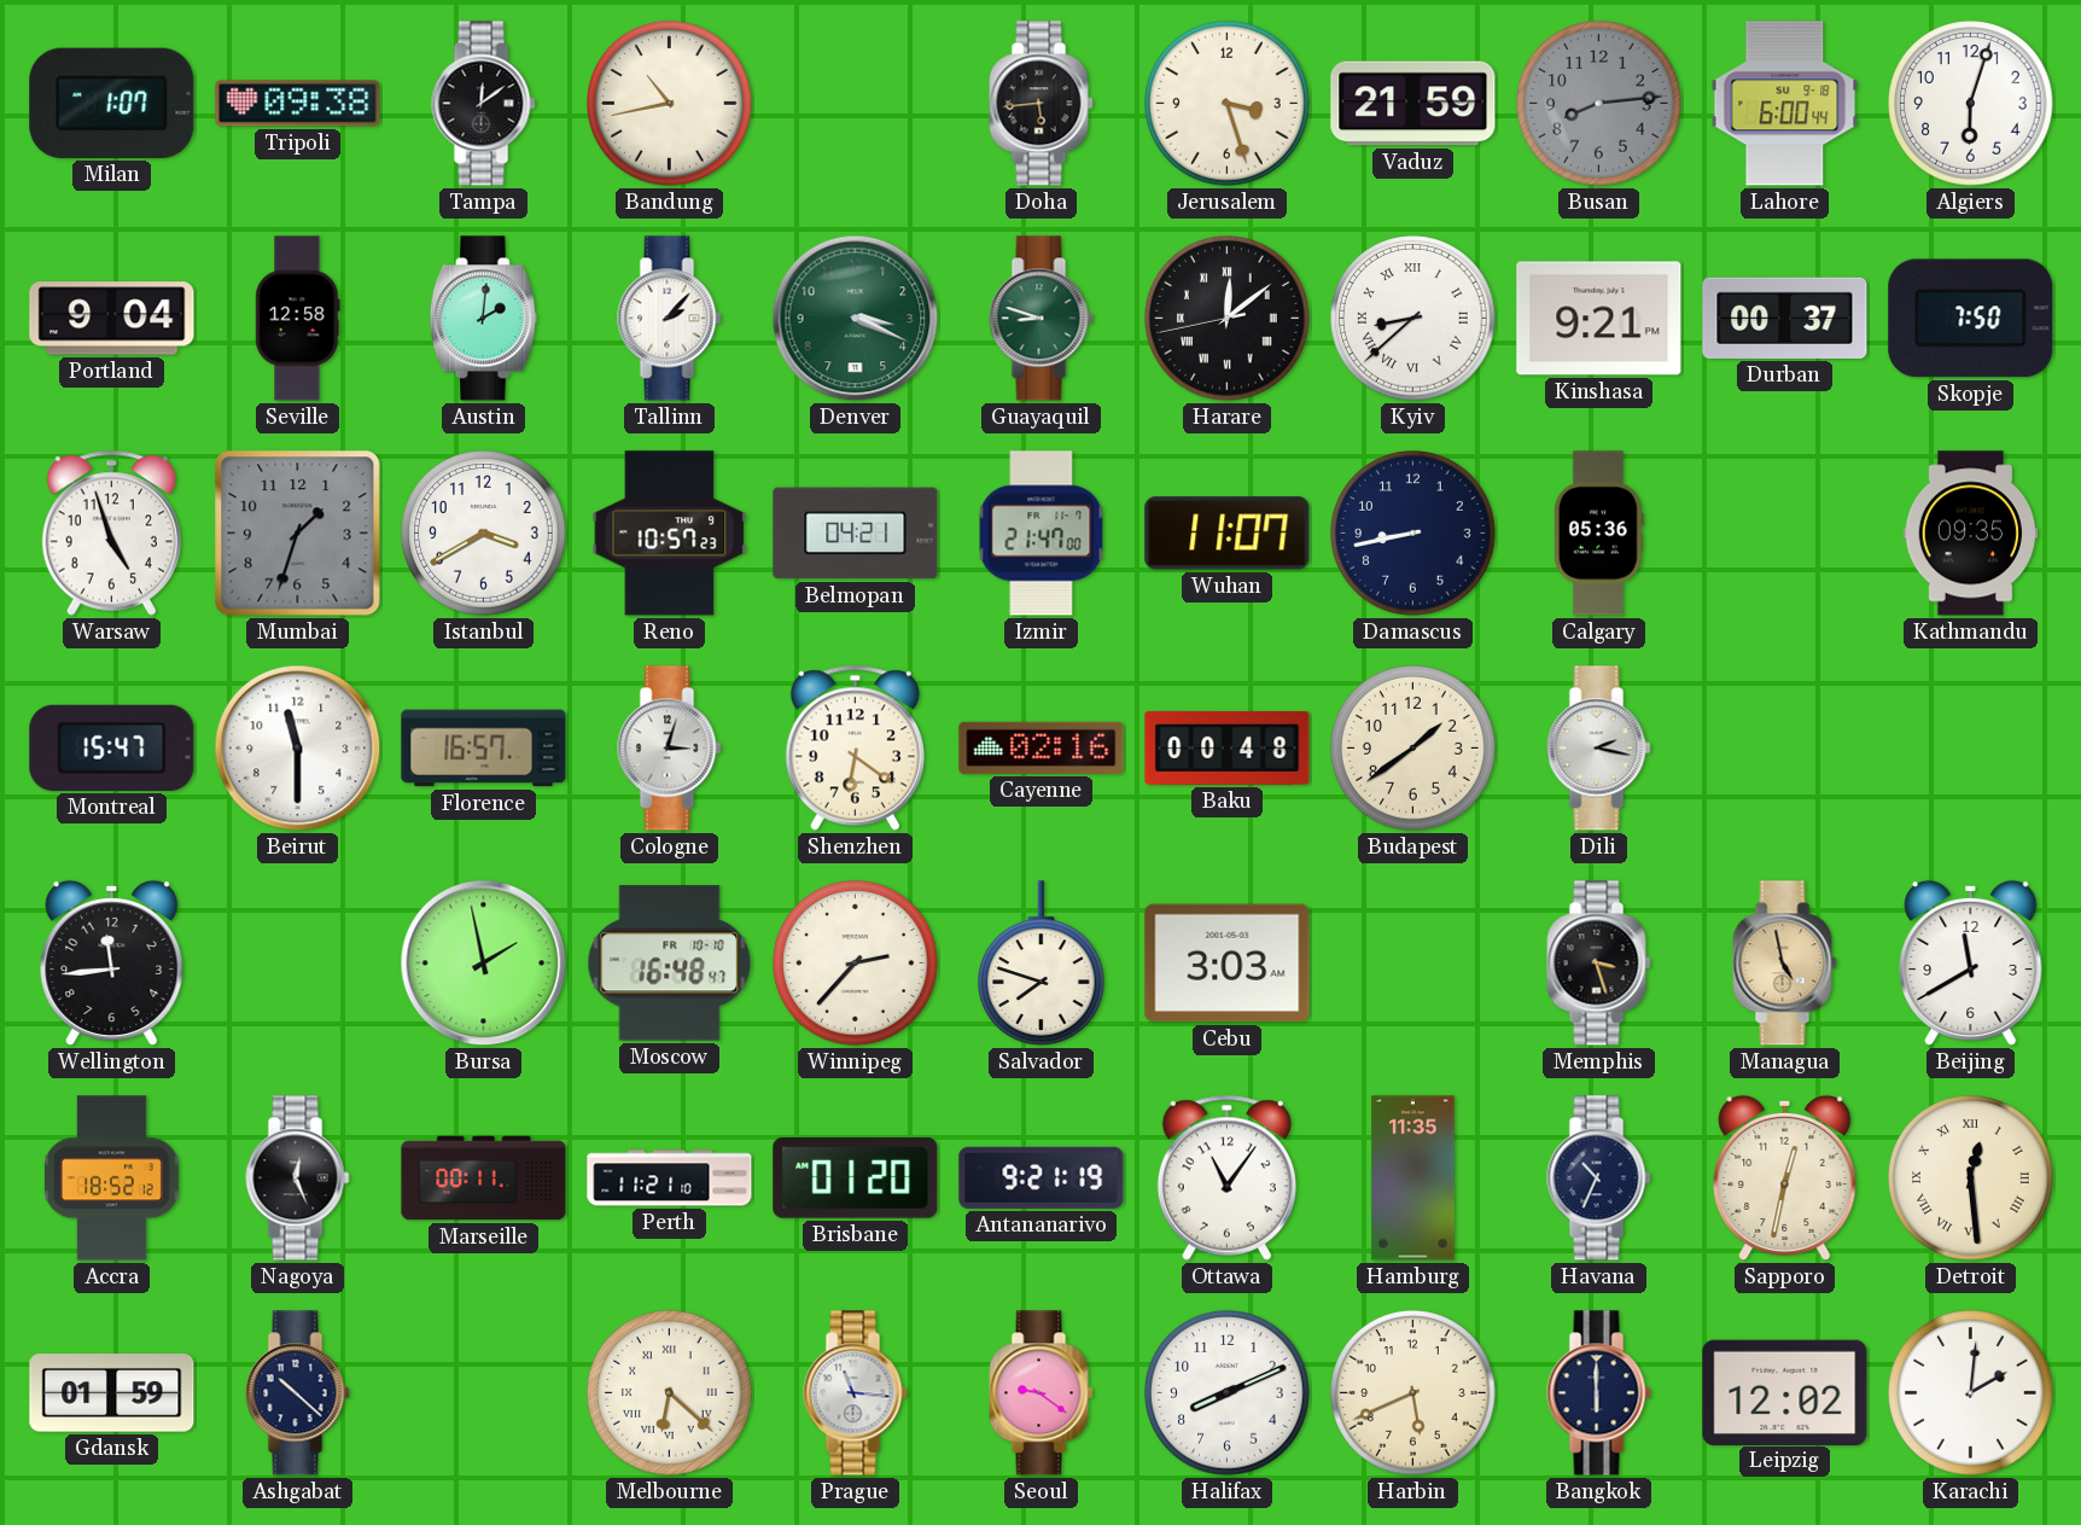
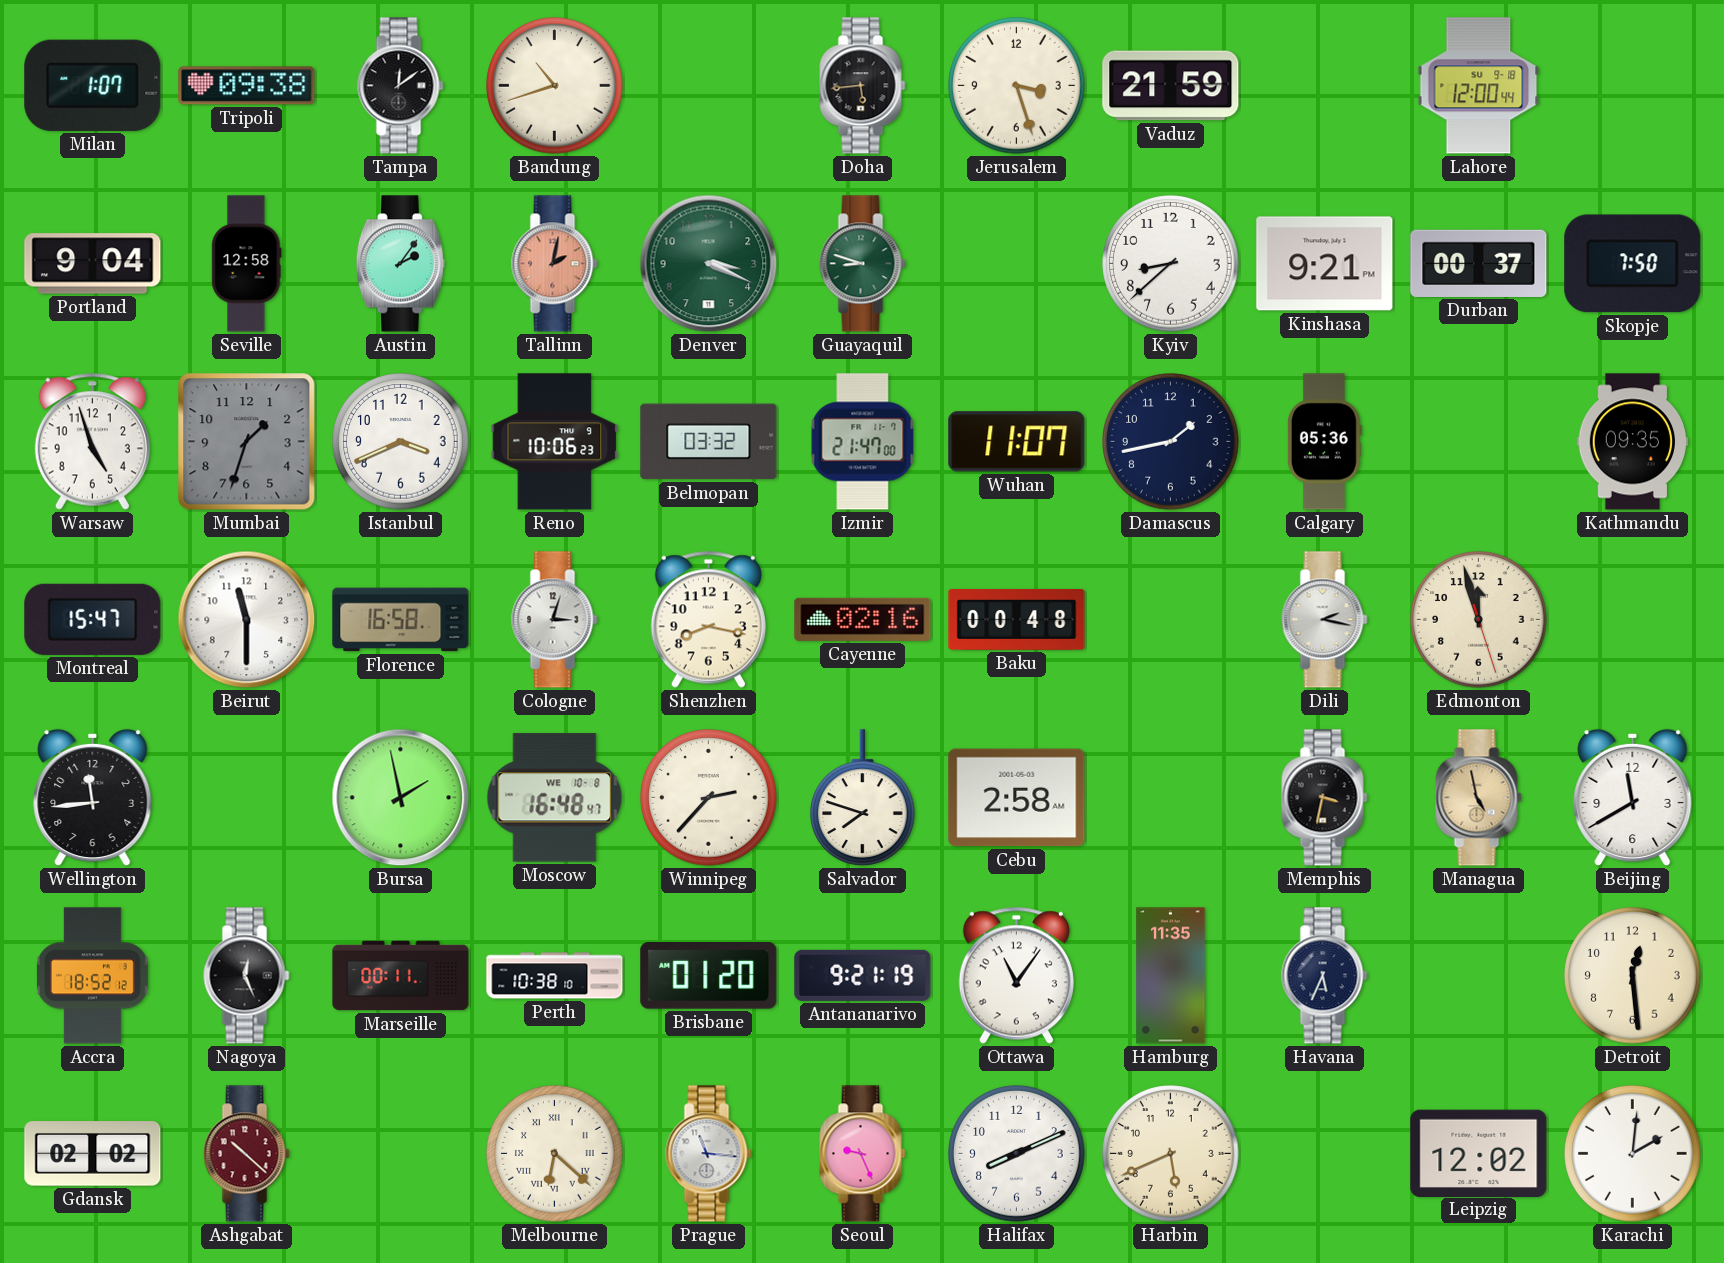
Bandung: 10:43 -> 10:42 (555, 86)
Busan: 8:14 -> none (1599, 104)
Lahore: 6:00 -> 12:00 (1479, 86)
Algiers: 6:03 -> none (1971, 104)
Austin: 2:01 -> 2:06 (400, 264)
Tallinn: 2:07 -> 2:02 (555, 264)
Tallinn dial: white -> salmon (555, 264)
Harare: 12:08 -> none (1228, 319)
Kyiv numerals: Roman -> Arabic (1171, 264)
Istanbul: 3:40 -> 3:41 (401, 442)
Reno: 10:57 -> 10:06 (555, 442)
Belmopan: 04:21 -> 03:32 (709, 442)
Damascus: 8:43 -> 1:43 (1171, 442)
Florence: 16:57 -> 16:58 (401, 620)
Shenzhen: 6:21 -> 8:17 (708, 619)
Budapest: 1:39 -> none (1413, 749)
Edmonton: none -> 11:57 (1479, 620)
Moscow date: FR 10-10 -> WE 10-8 (555, 798)
Cebu: 3:03 -> 2:58 (1017, 798)
Memphis: 3:27 -> 3:32 (1325, 798)
Perth: 11:21 -> 10:38 (555, 976)
Havana: 10:34 -> 5:34 (1325, 976)
Sapporo: 12:32 -> none (1785, 1178)
Detroit numerals: Roman -> Arabic (1633, 976)
Gdansk: 01:59 -> 02:02 (93, 1154)
Ashgabat dial: navy -> burgundy (247, 1154)
Seoul: 9:21 -> 9:26 (863, 1154)
Bangkok: 6:00 -> none (1599, 1393)
